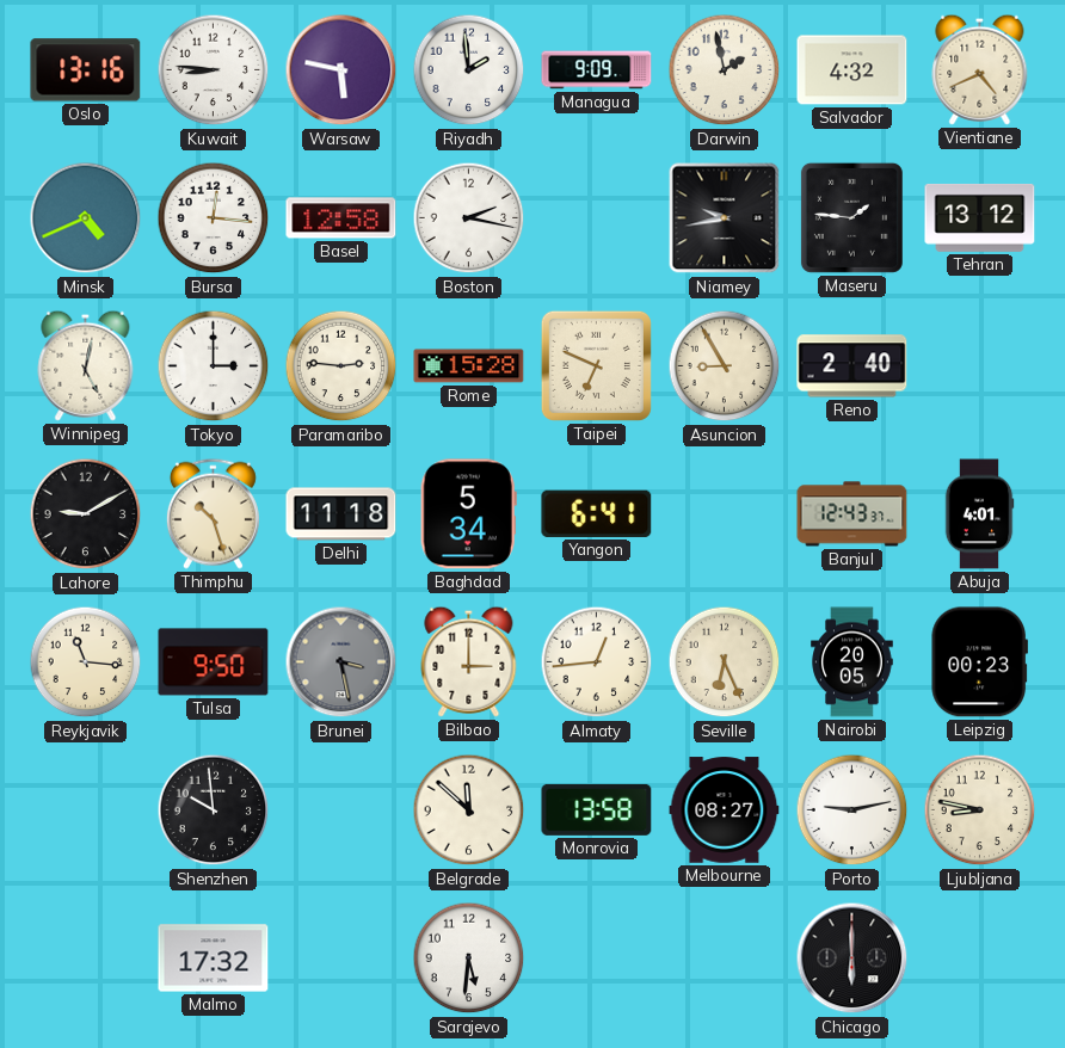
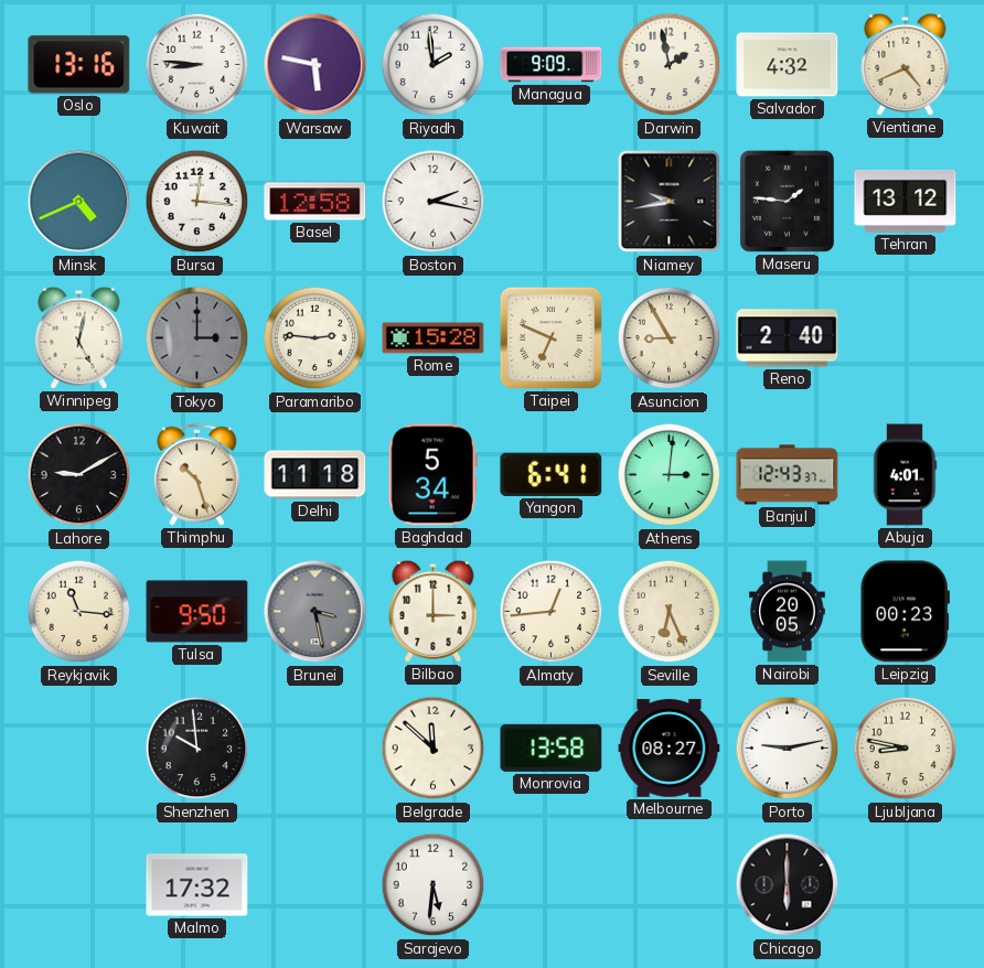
Tokyo dial: white -> grey (197, 338)
Athens: none -> 3:01 (670, 475)
